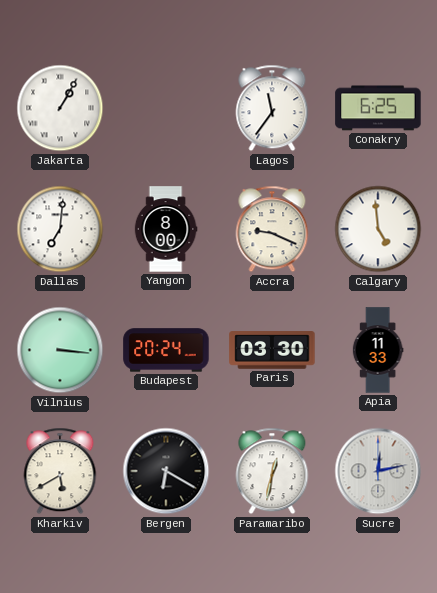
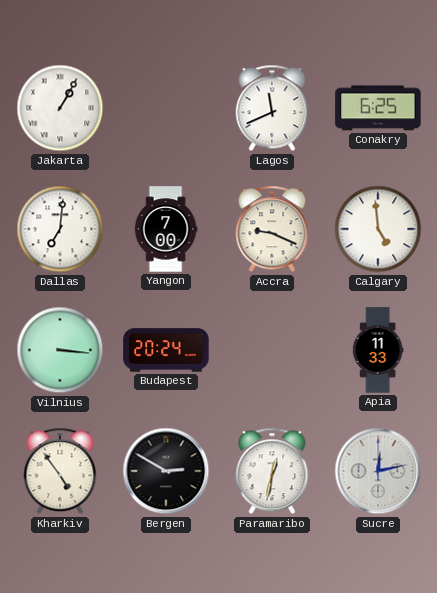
Lagos: 11:36 -> 11:41 (272, 108)
Yangon: 8:00 -> 7:00 (166, 229)
Paris: 03:30 -> none (272, 350)
Kharkiv: 5:40 -> 4:54 (60, 471)
Bergen: 6:20 -> 2:50 (166, 471)
